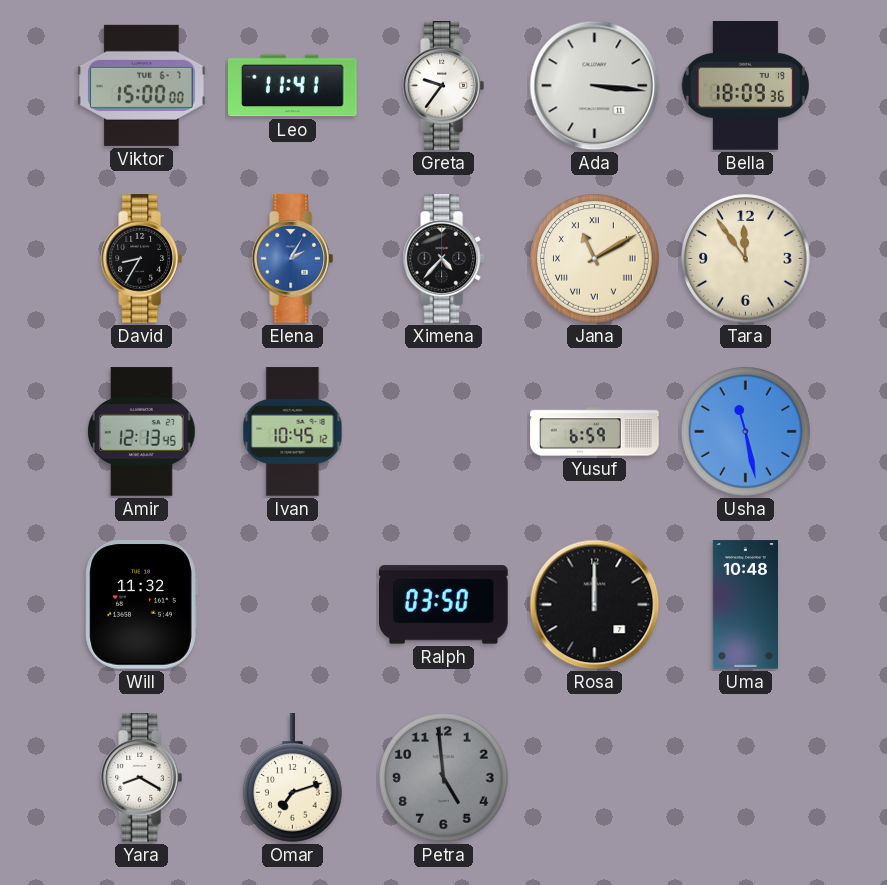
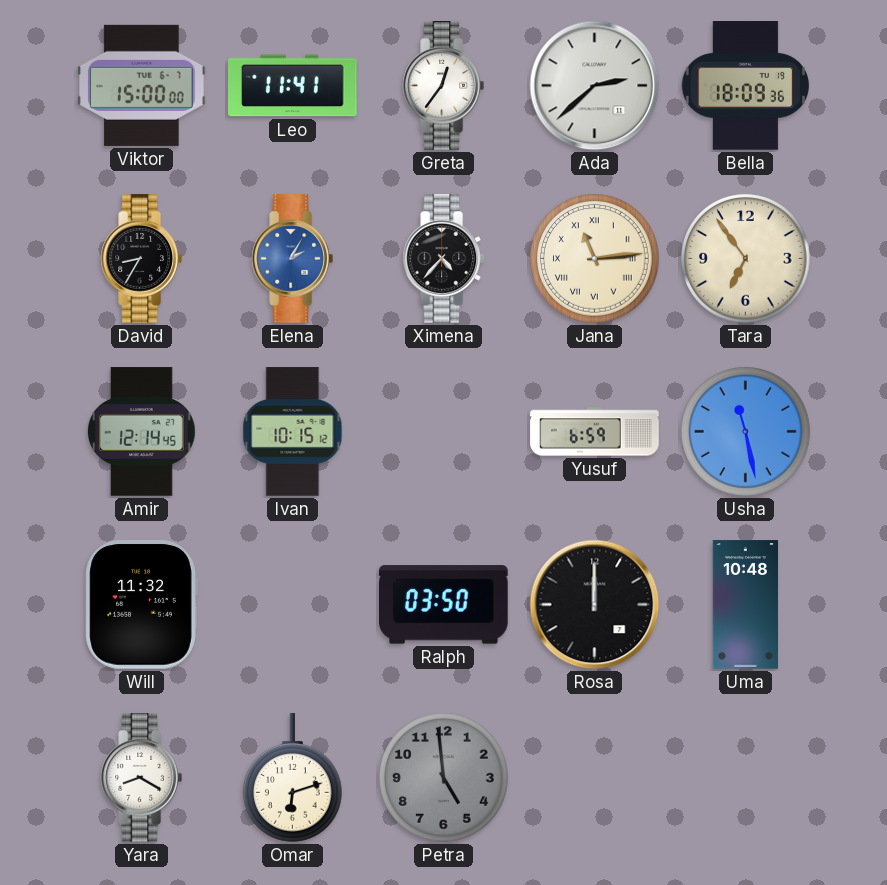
Greta: 9:36 -> 12:36 (443, 86)
Ada: 3:16 -> 2:38 (595, 86)
Jana: 11:10 -> 11:14 (595, 259)
Tara: 11:54 -> 6:54 (746, 259)
Amir: 12:13 -> 12:14 (142, 432)
Ivan: 10:45 -> 10:15 (293, 432)
Omar: 7:12 -> 6:12 (293, 778)
